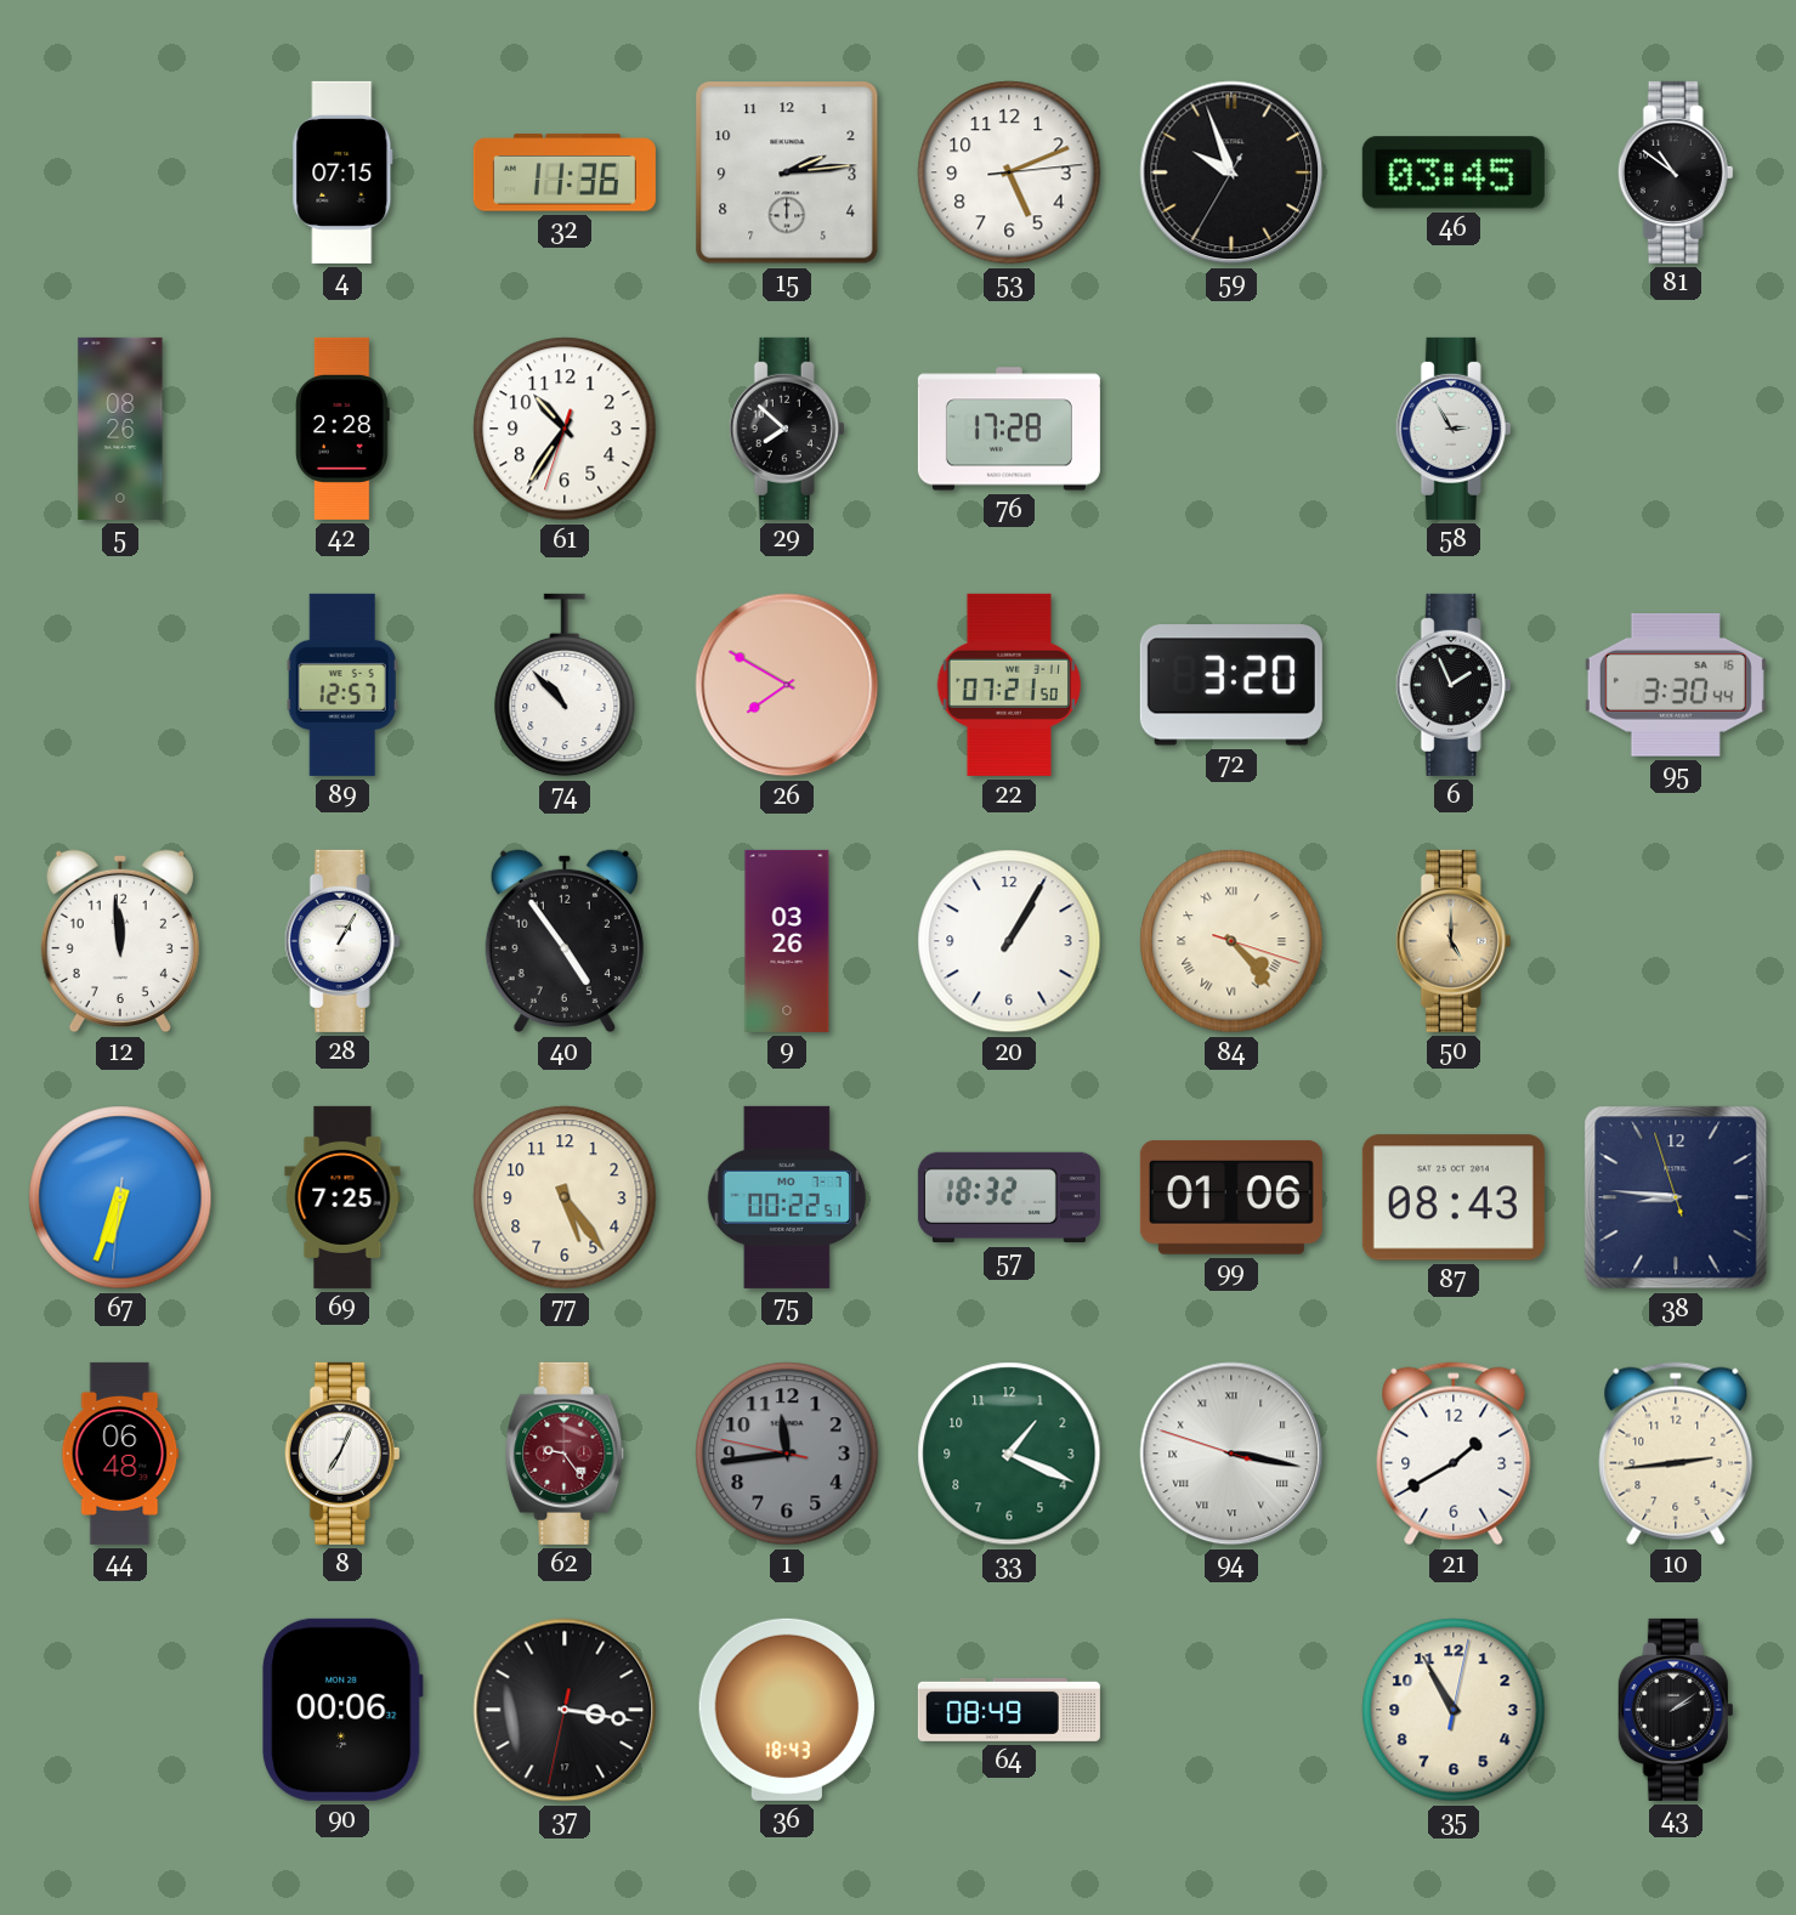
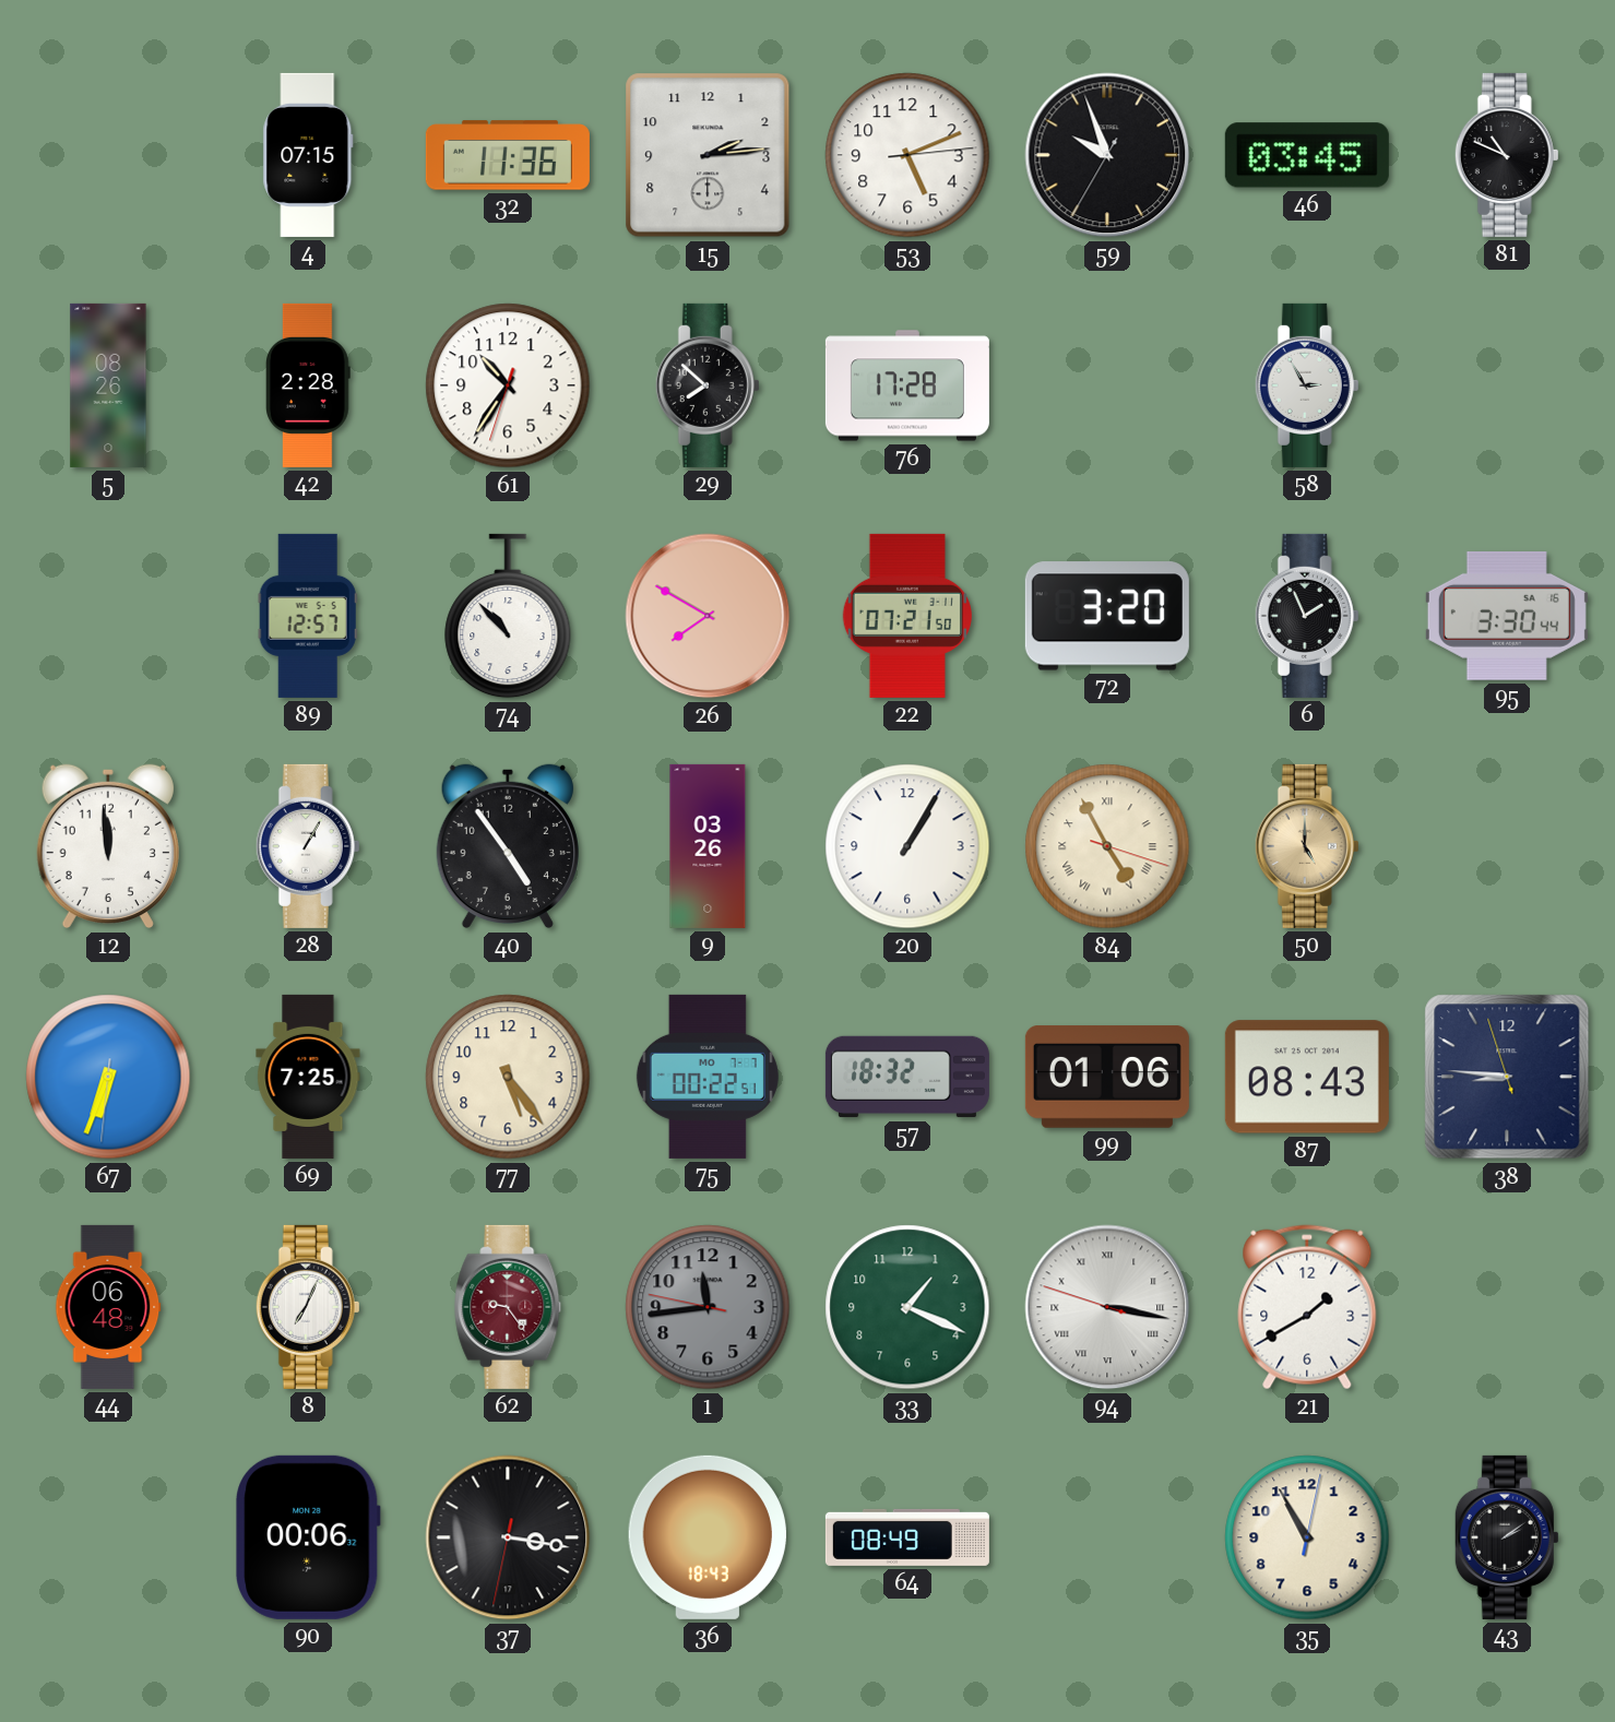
81: 10:51 -> 10:49 (1507, 155)
84: 4:23 -> 4:55 (1107, 846)
10: 2:44 -> none (1676, 1454)
